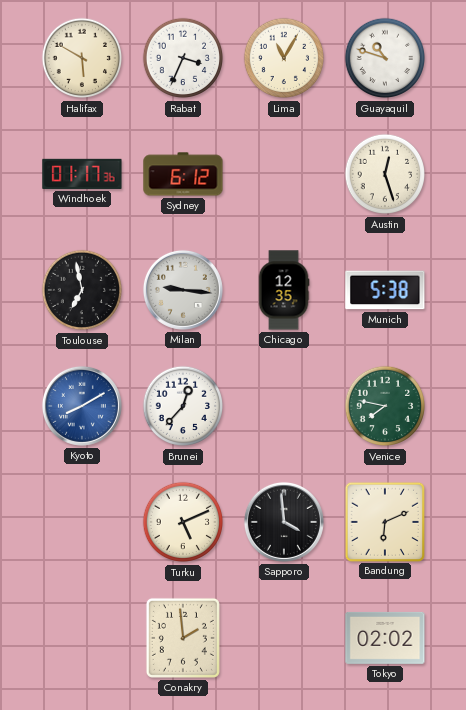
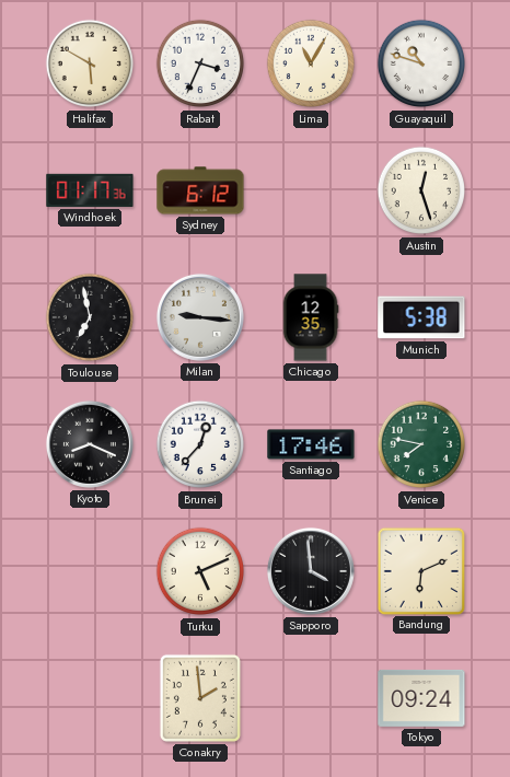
Kyoto: 8:10 -> 8:19 (90, 444)
Kyoto dial: blue -> black (90, 444)
Santiago: none -> 17:46 (311, 444)
Tokyo: 02:02 -> 09:24 (421, 698)
